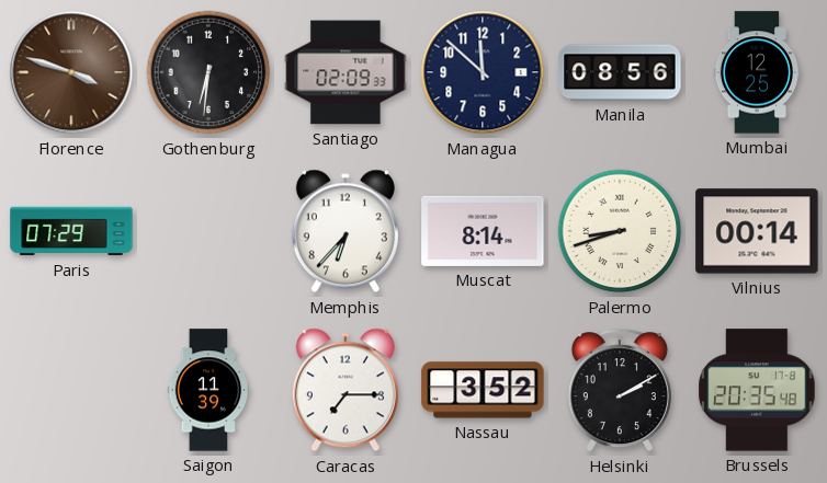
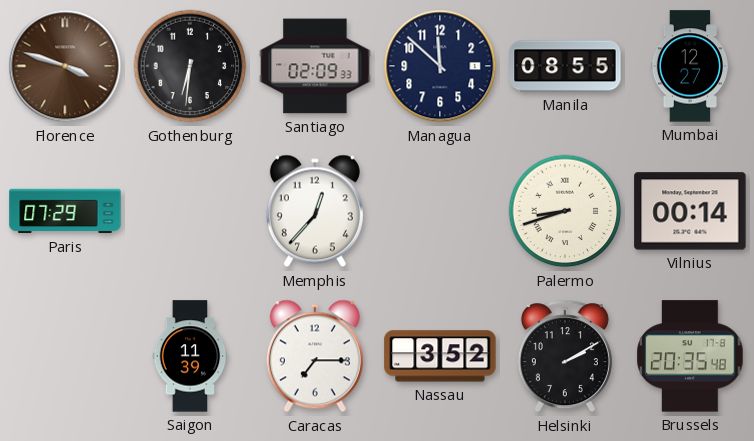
Manila: 08:56 -> 08:55 (565, 66)
Mumbai: 12:25 -> 12:27 (690, 66)
Memphis: 6:37 -> 12:37 (315, 211)
Muscat: 8:14 -> none (483, 231)
